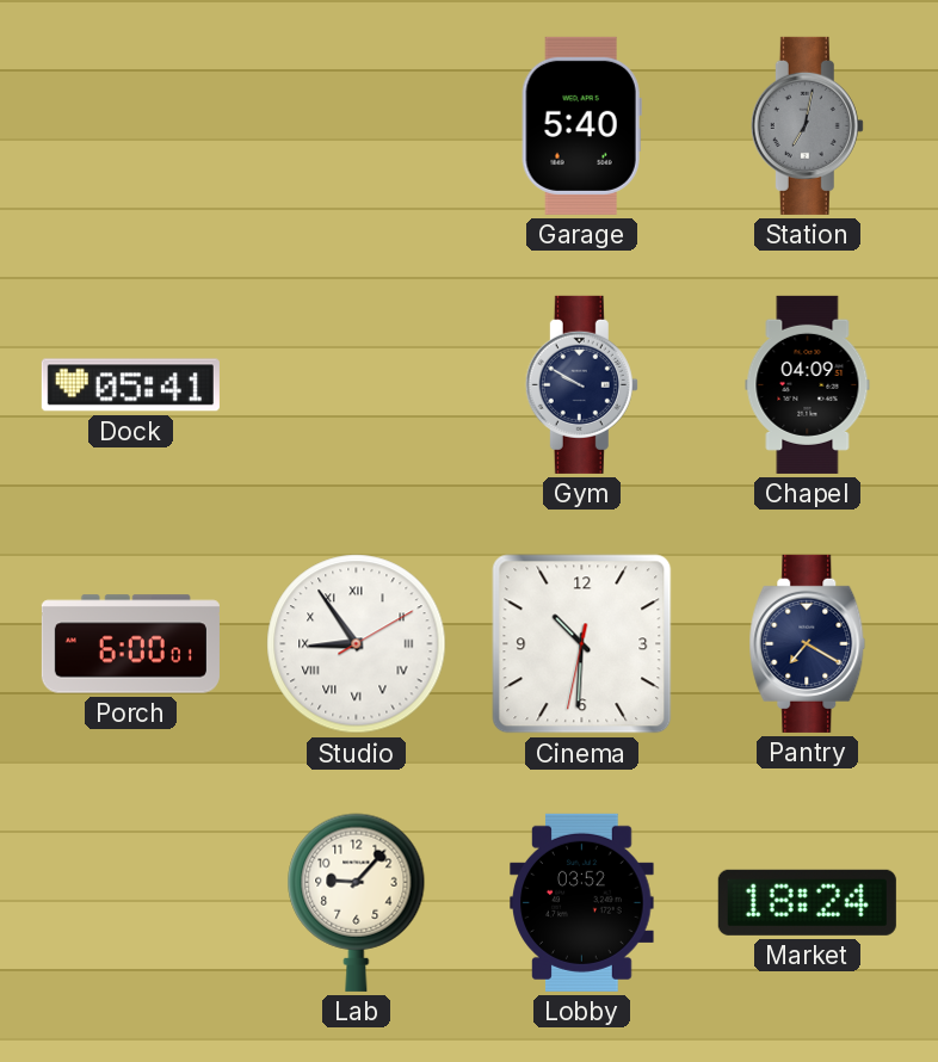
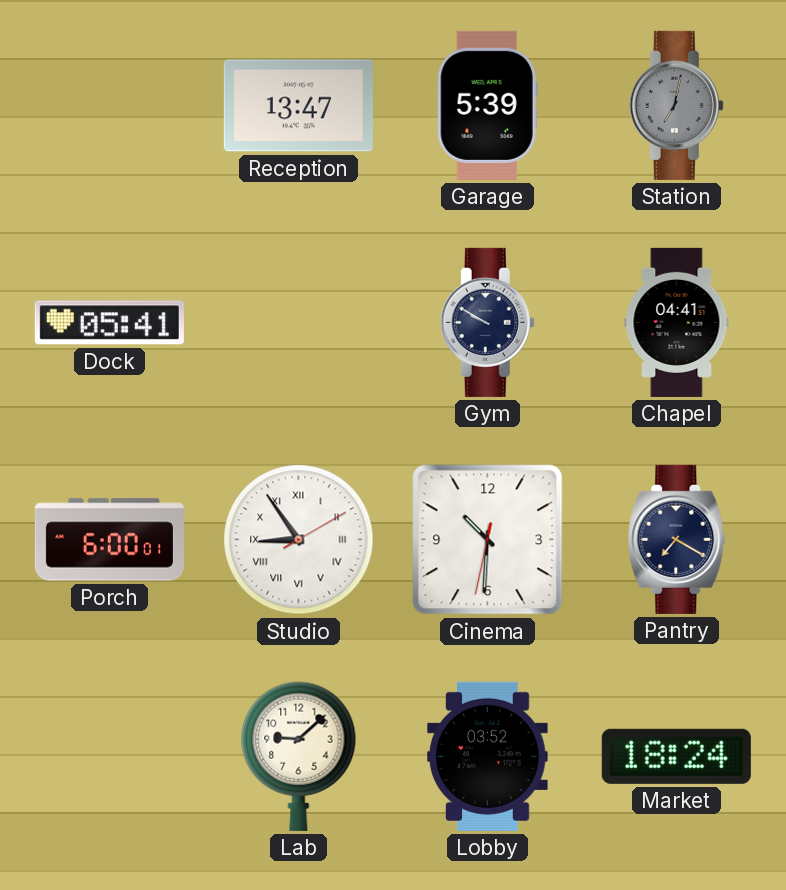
Reception: none -> 13:47 (298, 106)
Garage: 5:40 -> 5:39 (487, 105)
Chapel: 04:09 -> 04:41 (677, 322)
Lab: 9:07 -> 9:08 (299, 756)
